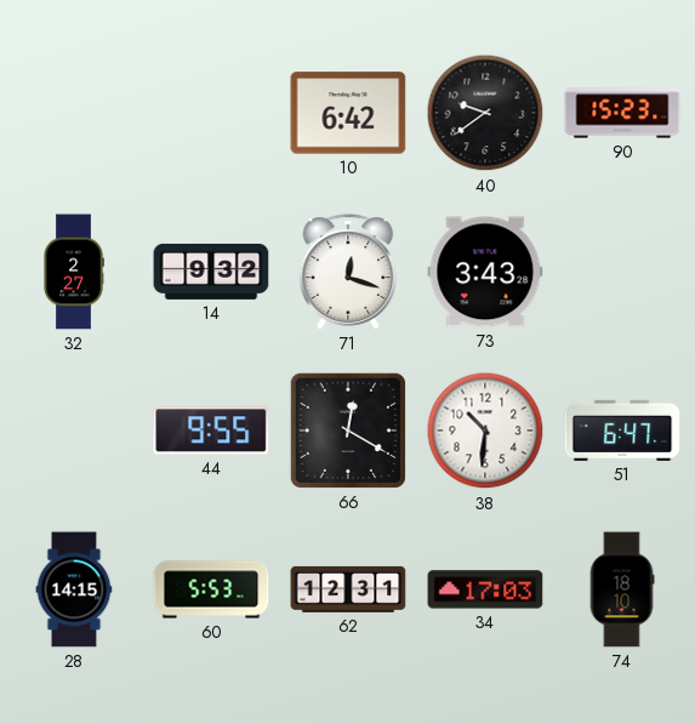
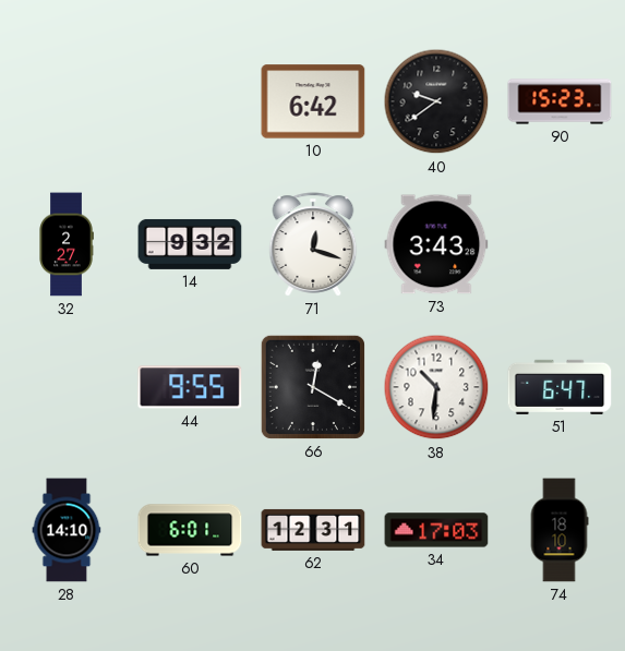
28: 14:15 -> 14:10 (67, 530)
60: 5:53 -> 6:01 (190, 530)
